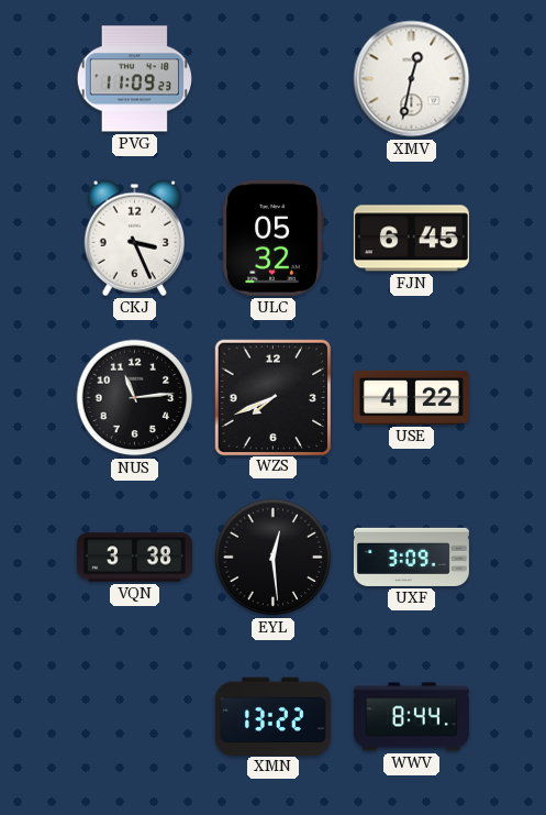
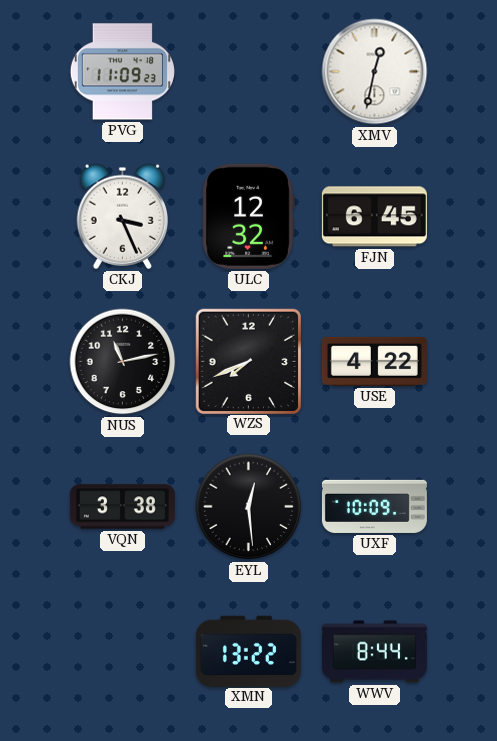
ULC: 05:32 -> 12:32 (248, 216)
NUS: 11:14 -> 11:13 (123, 362)
UXF: 3:09 -> 10:09 (374, 506)
